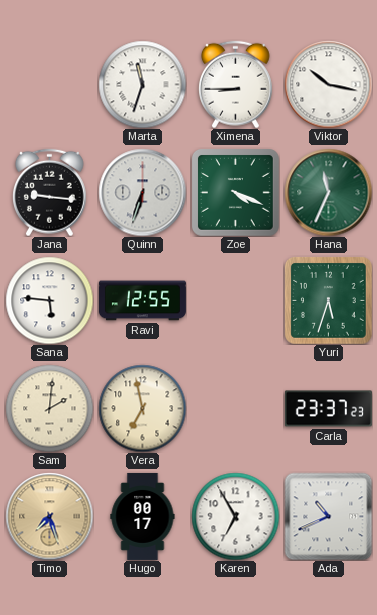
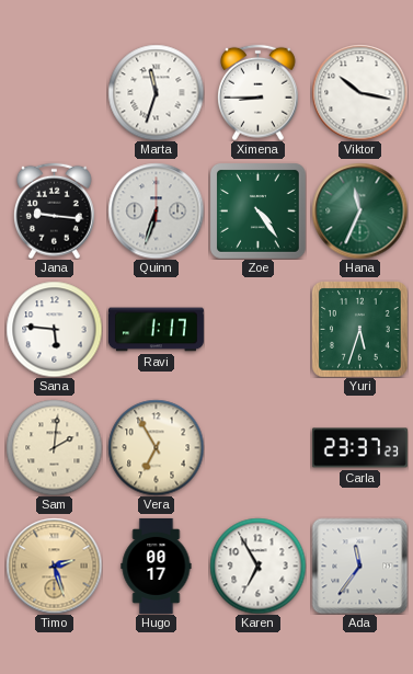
Zoe: 4:19 -> 4:24 (259, 212)
Ravi: 12:55 -> 1:17 (156, 330)
Vera: 6:58 -> 6:55 (156, 447)
Timo: 7:27 -> 2:27 (54, 566)
Ada: 10:41 -> 11:36 (359, 566)
